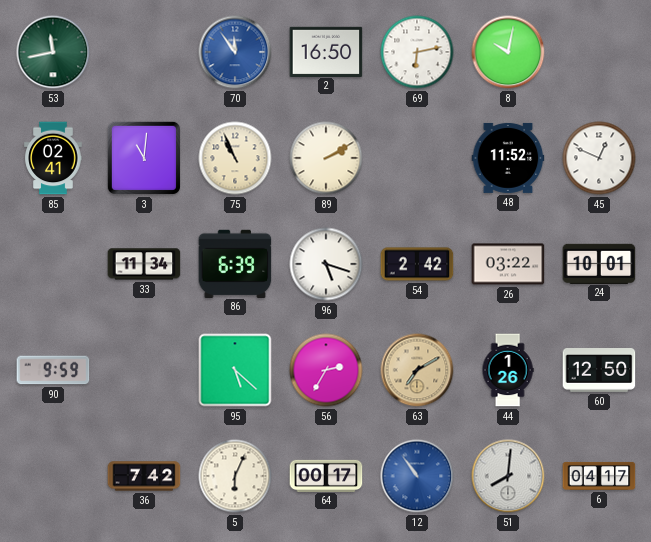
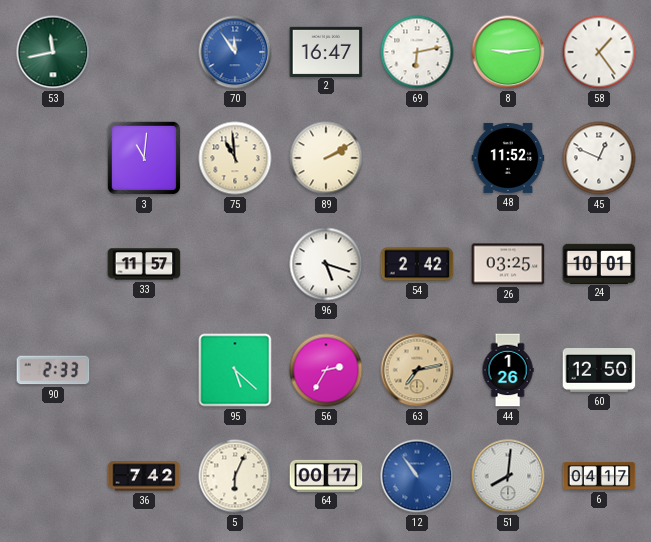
2: 16:50 -> 16:47 (326, 51)
8: 10:02 -> 9:14 (508, 52)
58: none -> 1:24 (599, 52)
85: 02:41 -> none (53, 158)
75: 10:56 -> 10:59 (235, 158)
33: 11:34 -> 11:57 (144, 264)
86: 6:39 -> none (235, 263)
26: 03:22 -> 03:25 (508, 264)
90: 9:59 -> 2:33 (53, 370)
63: 7:10 -> 7:13 (417, 370)
